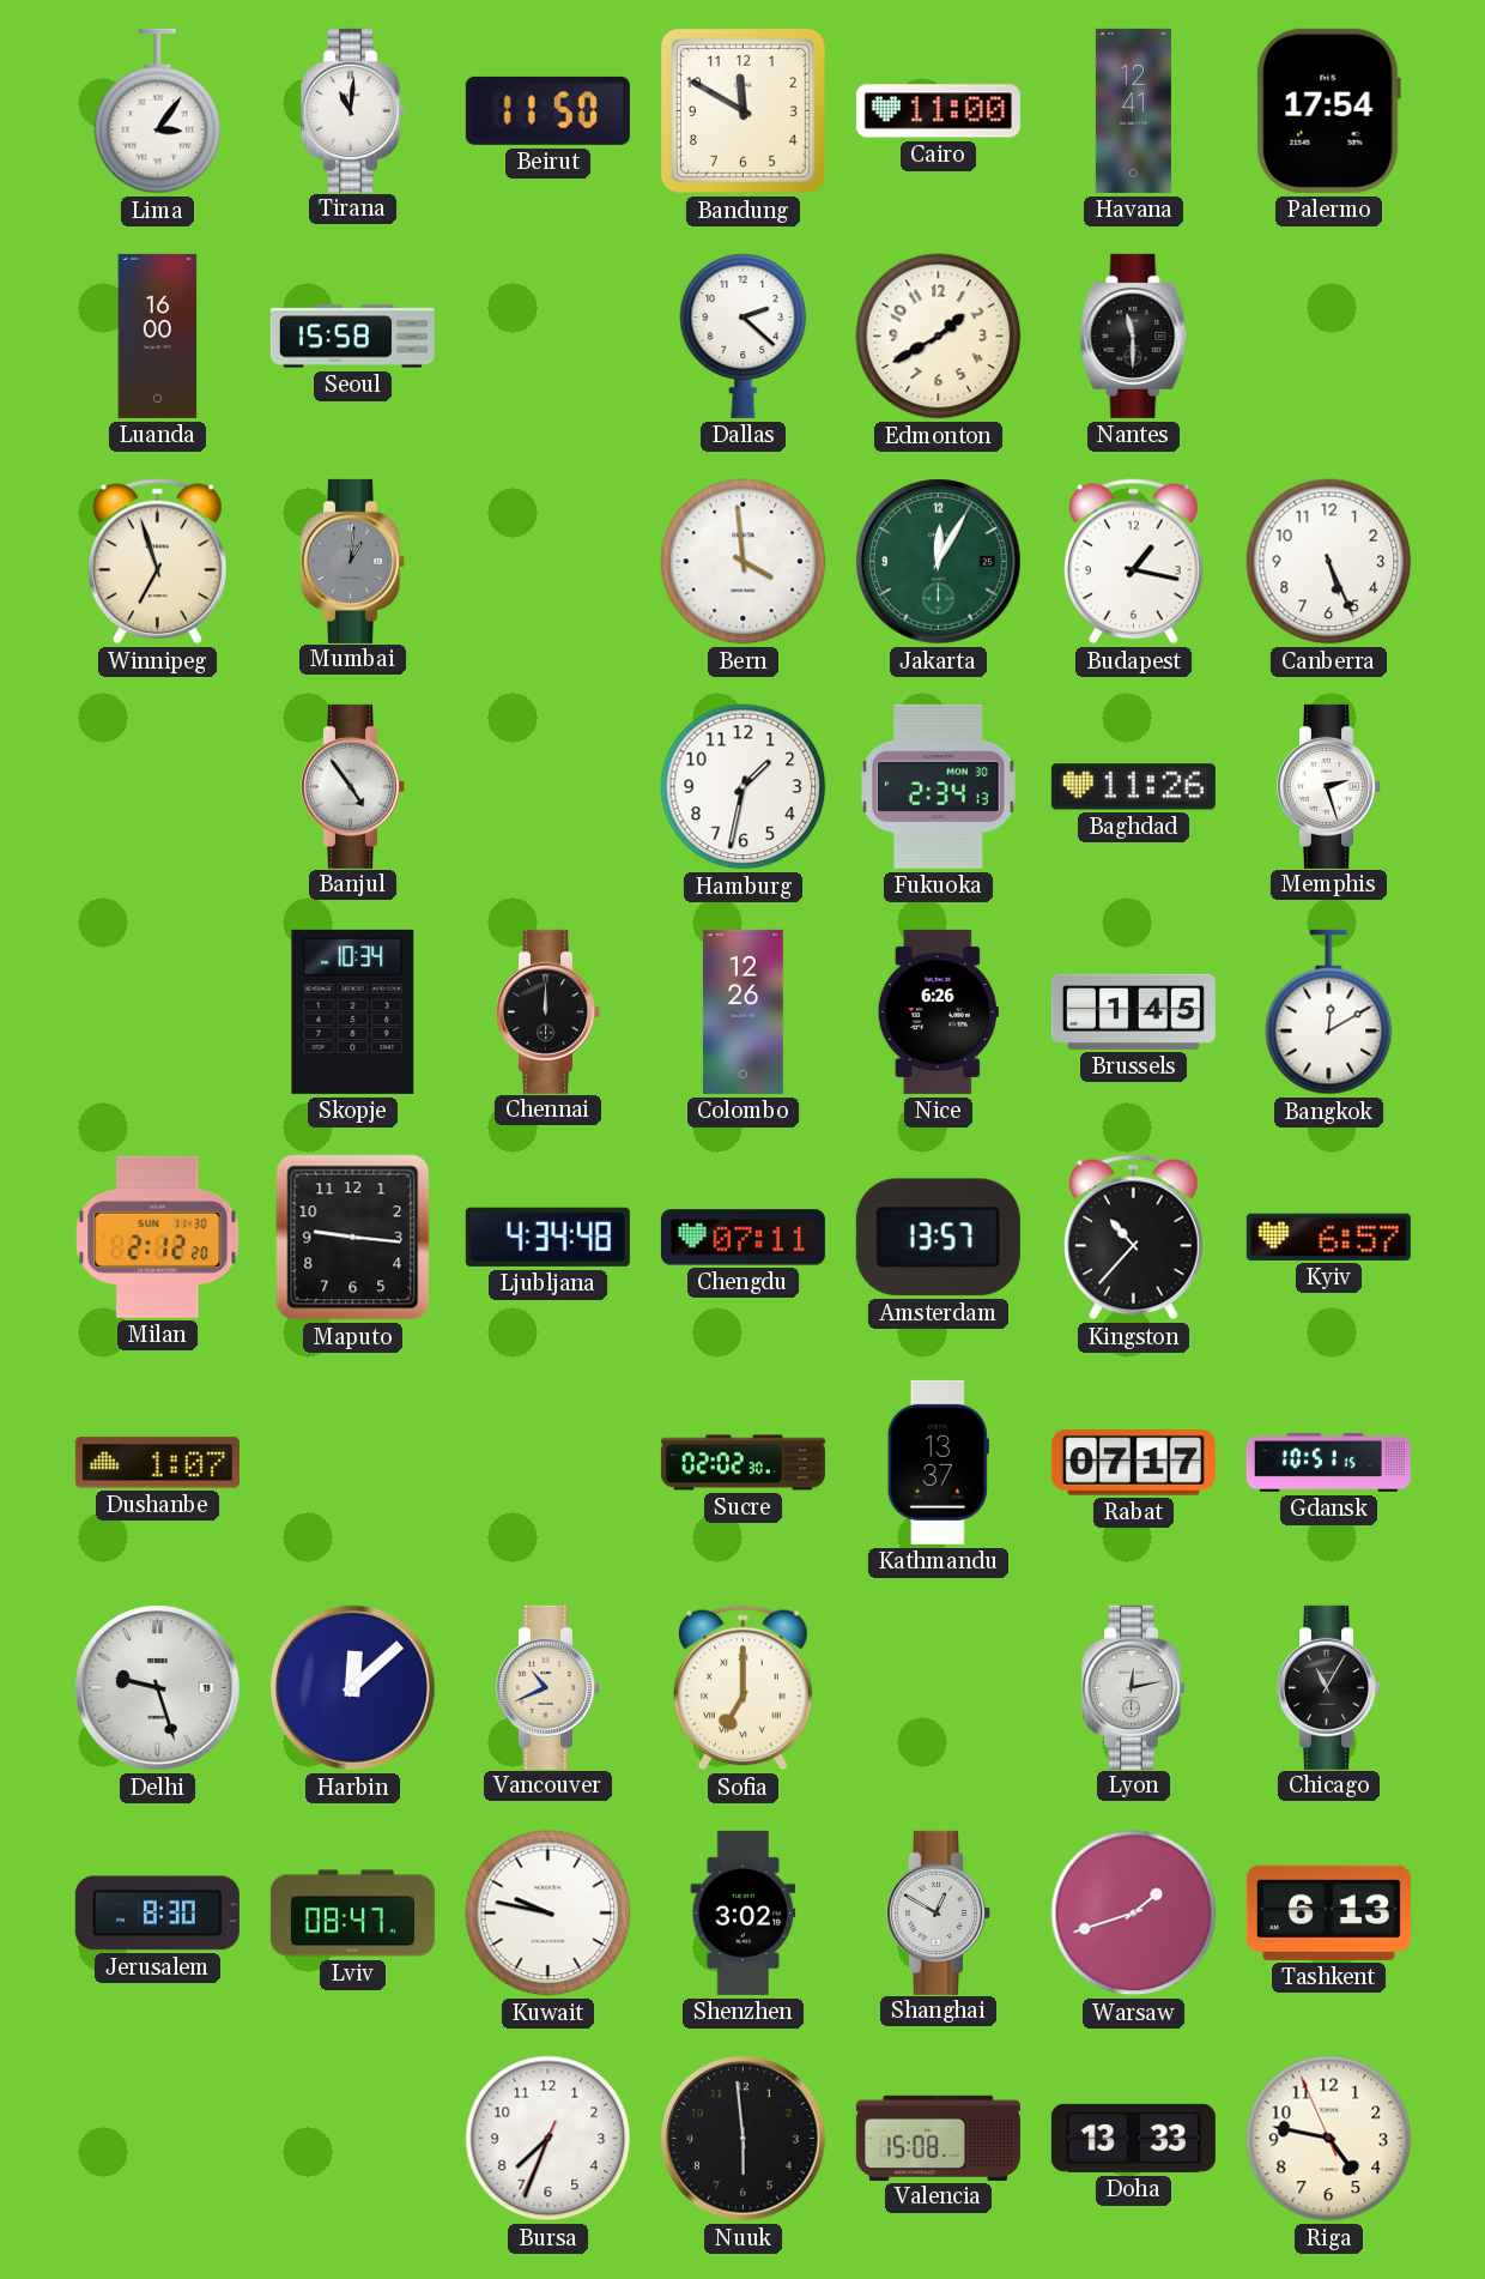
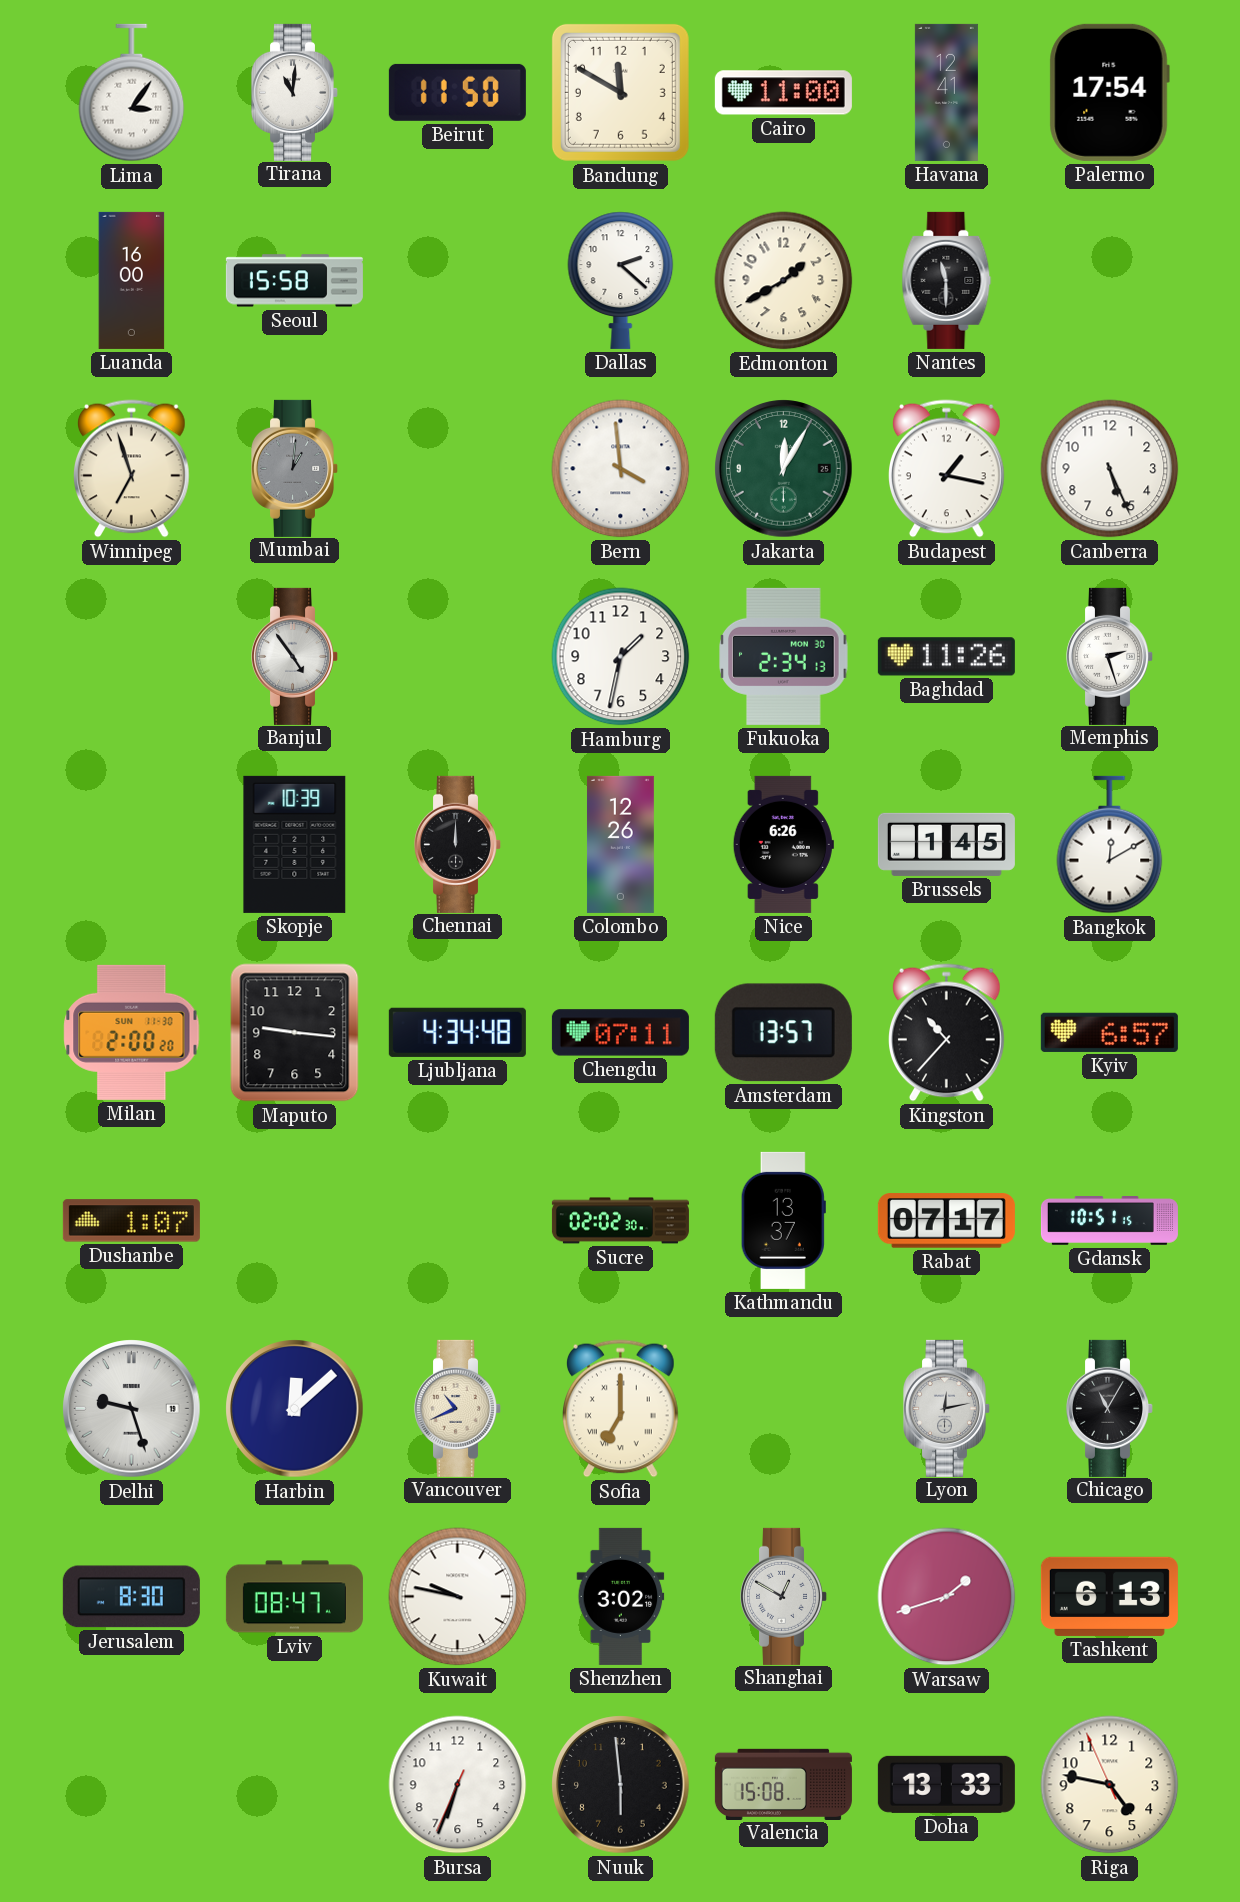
Skopje: 10:34 -> 10:39 (295, 844)
Milan: 2:12 -> 2:00 (132, 1032)
Bursa: 7:33 -> 6:33 (458, 1785)
